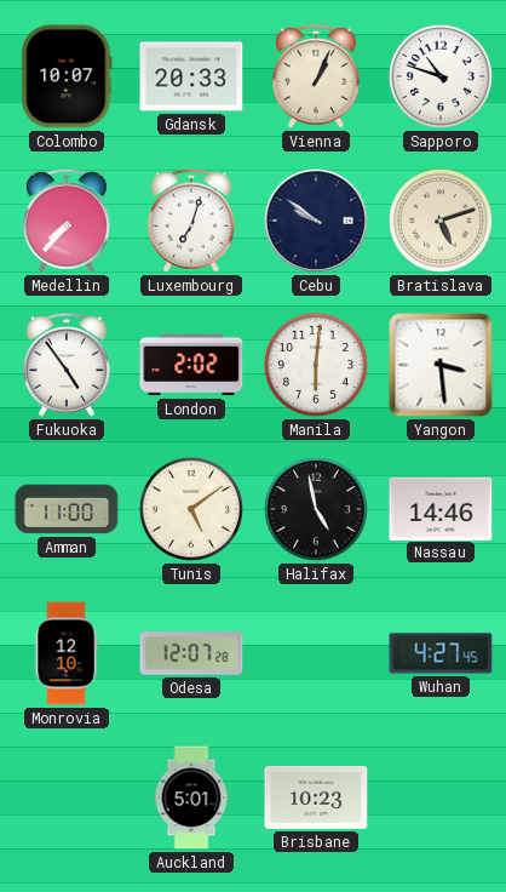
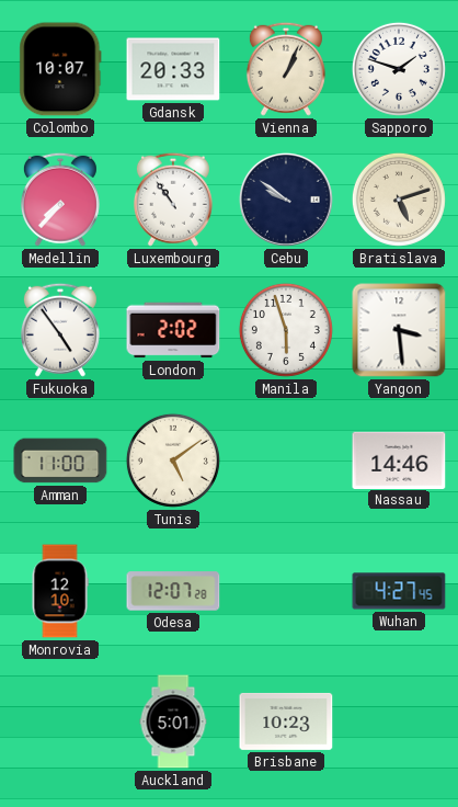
Sapporo: 10:48 -> 1:48 (399, 69)
Luxembourg: 7:03 -> 10:54 (173, 200)
Manila: 6:01 -> 5:57 (286, 330)
Halifax: 4:58 -> none (316, 509)
